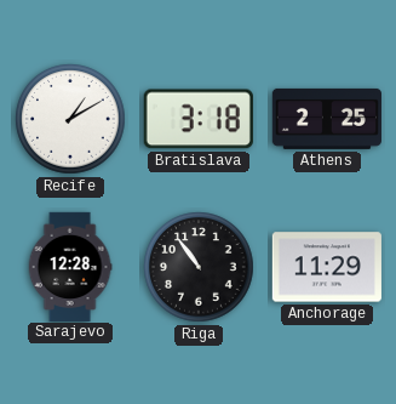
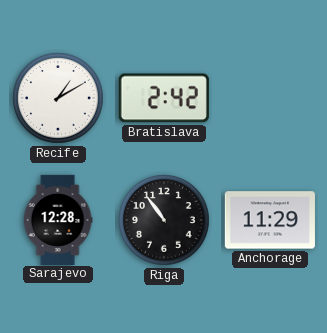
Bratislava: 3:18 -> 2:42 (164, 98)
Athens: 2:25 -> none (327, 119)
